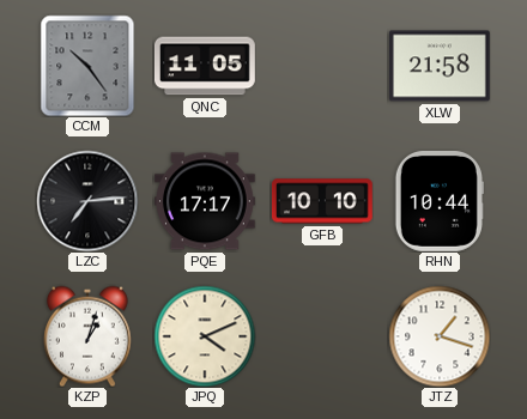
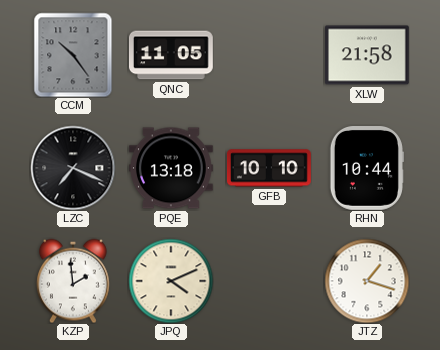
LZC: 7:14 -> 7:19 (73, 168)
PQE: 17:17 -> 13:18 (172, 168)
KZP: 1:03 -> 1:59 (73, 281)
